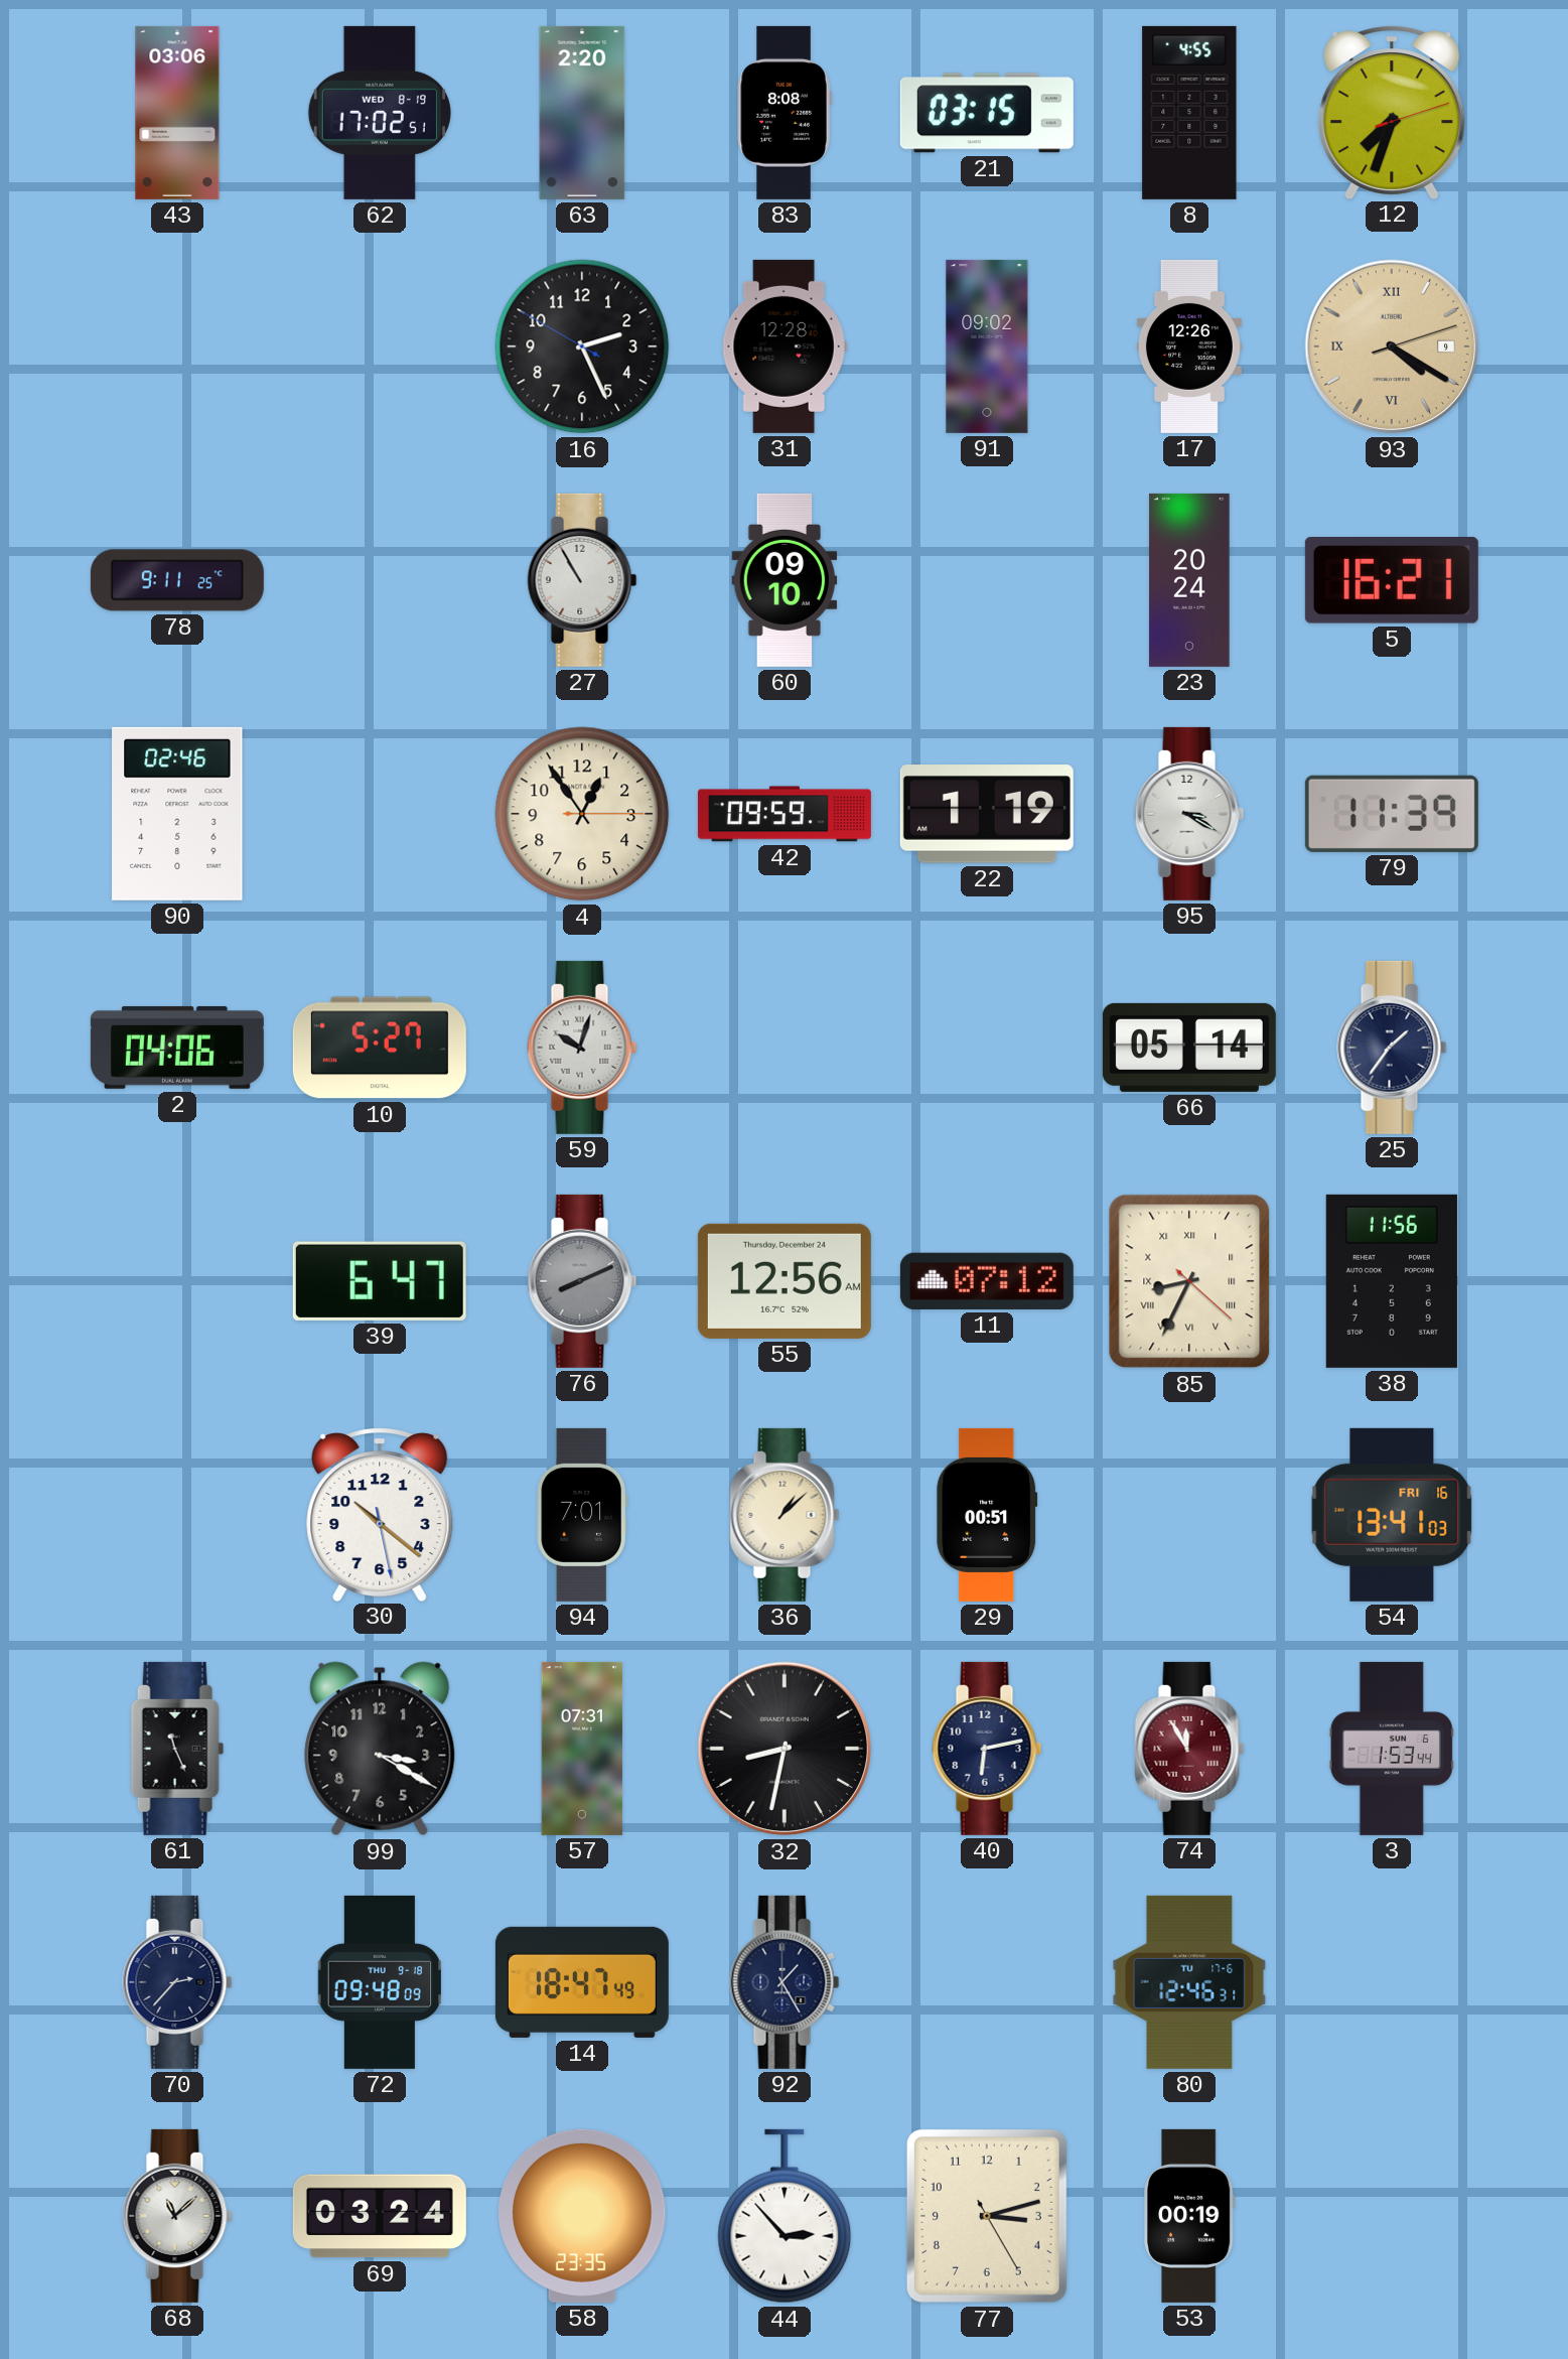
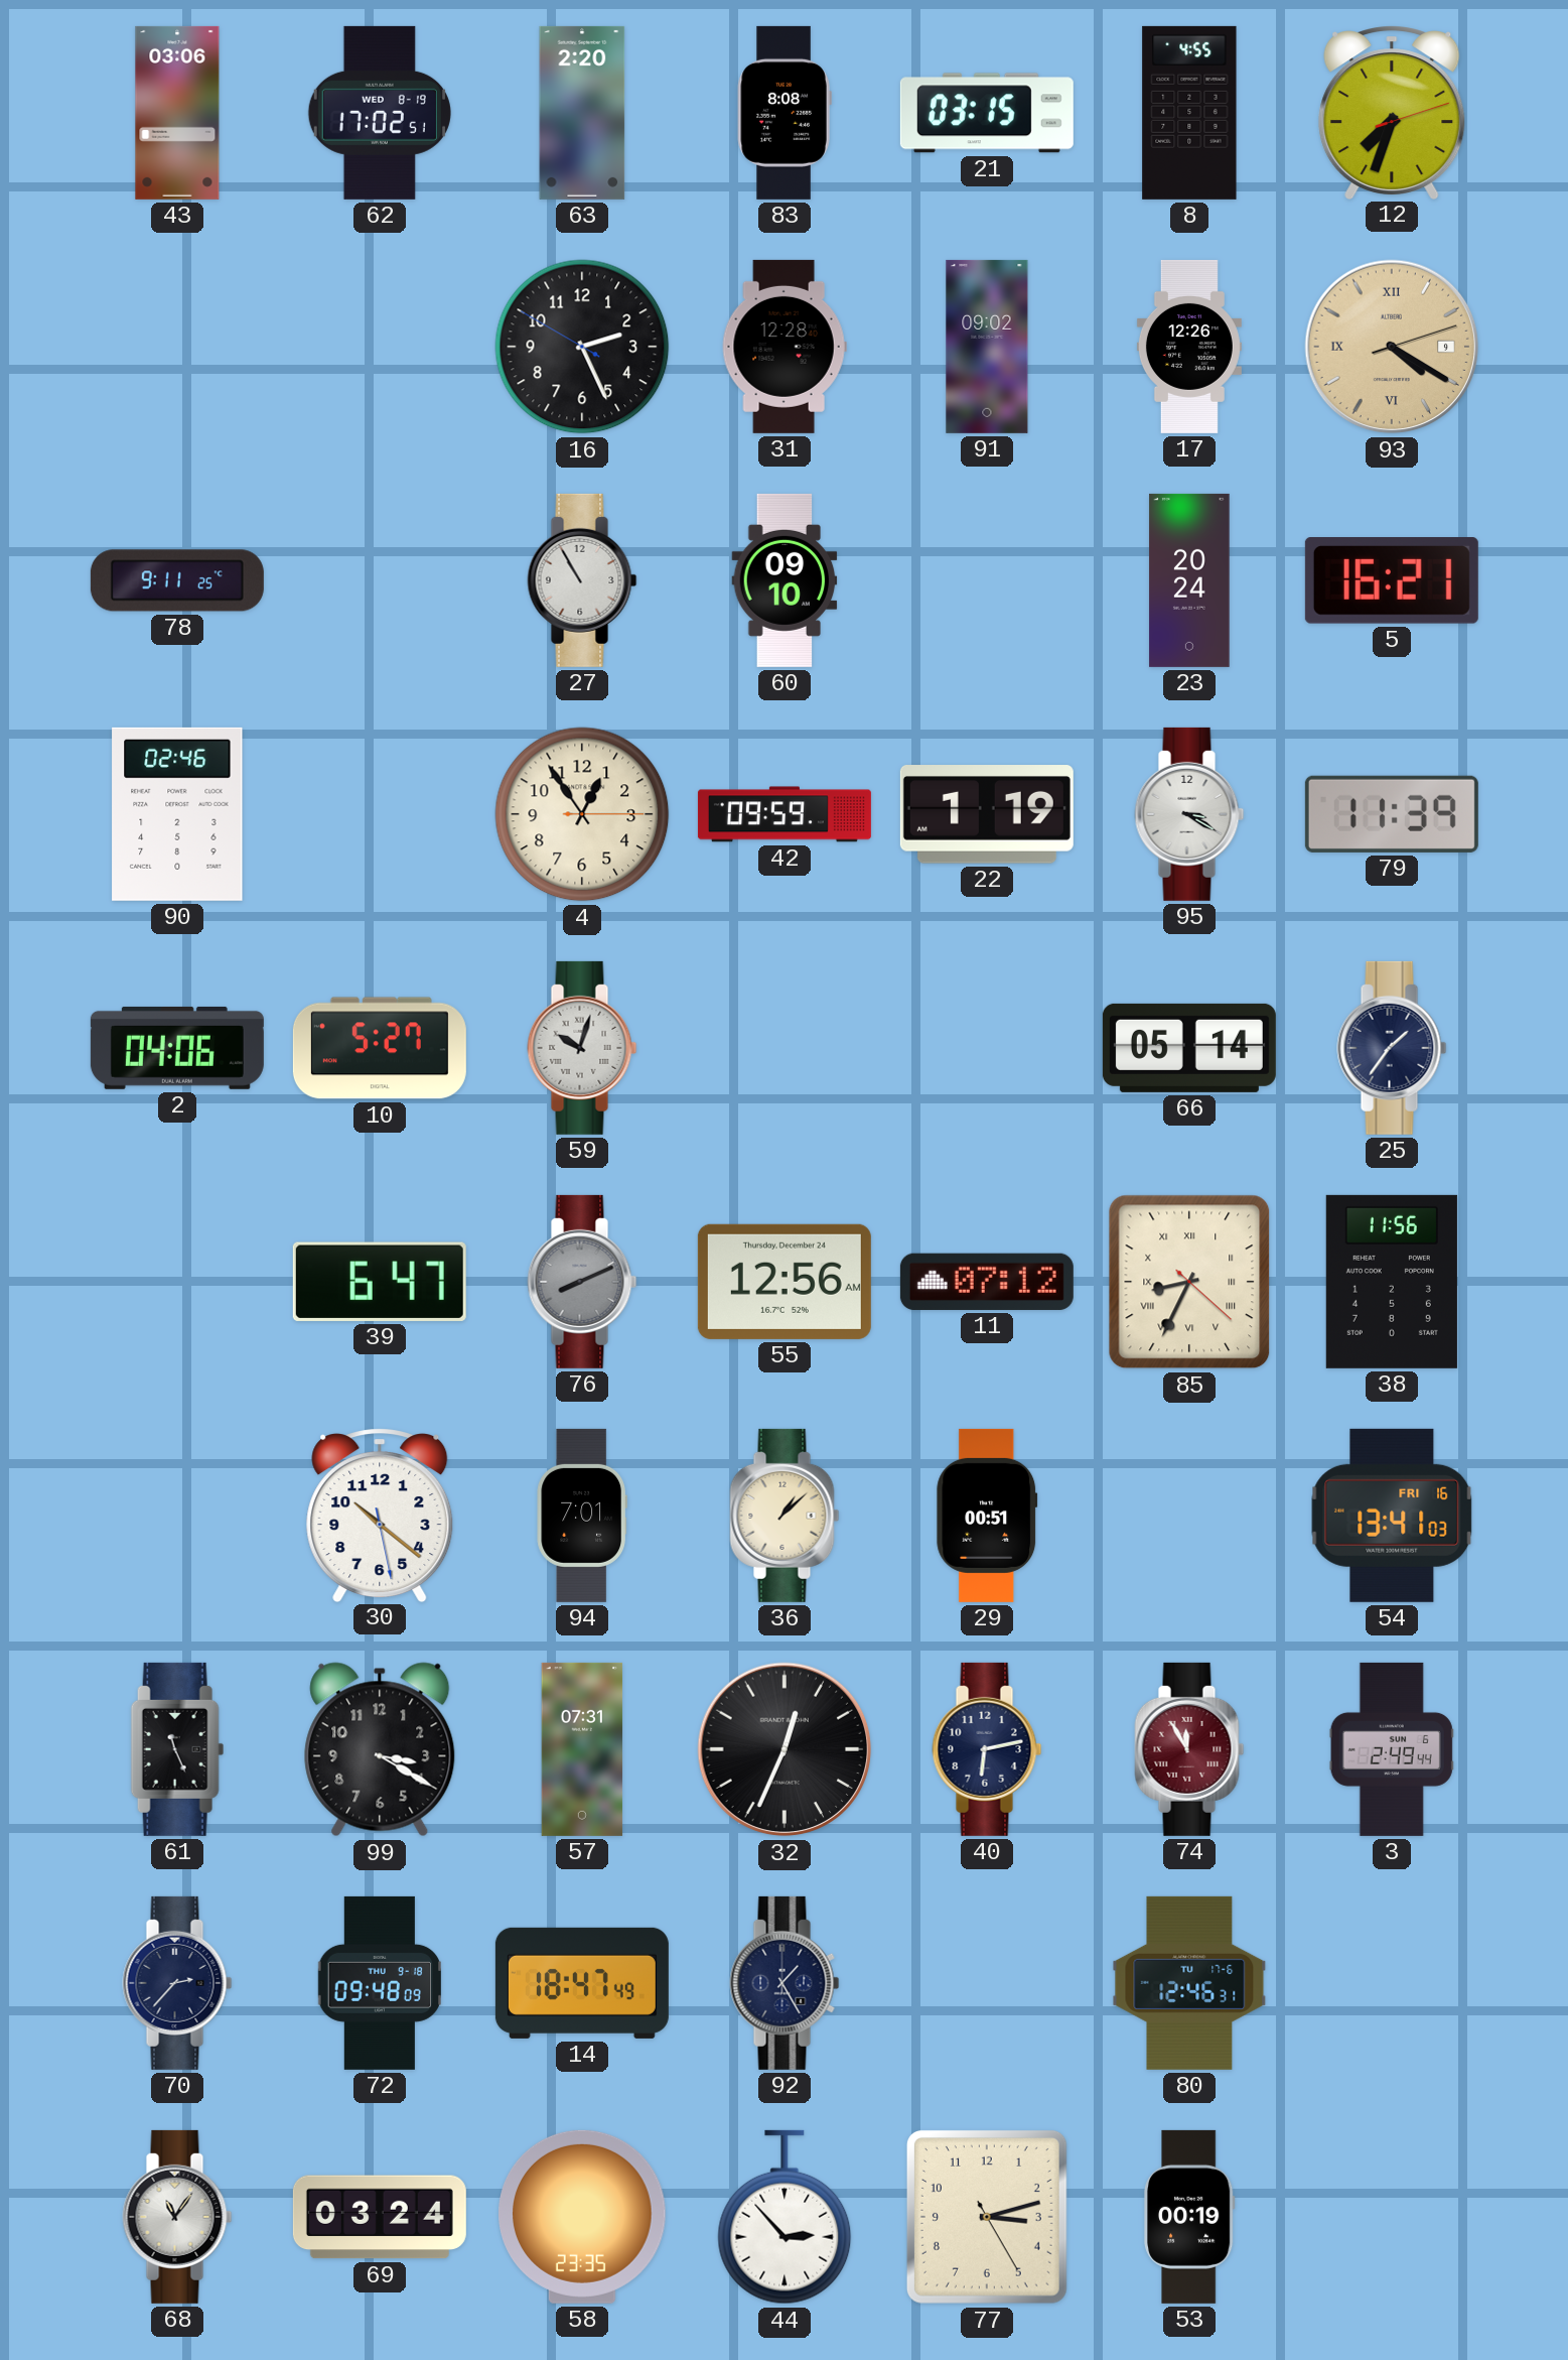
32: 8:32 -> 12:34 (785, 1749)
3: 1:53 -> 2:49 (1392, 1749)
68: 11:08 -> 11:06 (177, 2217)
